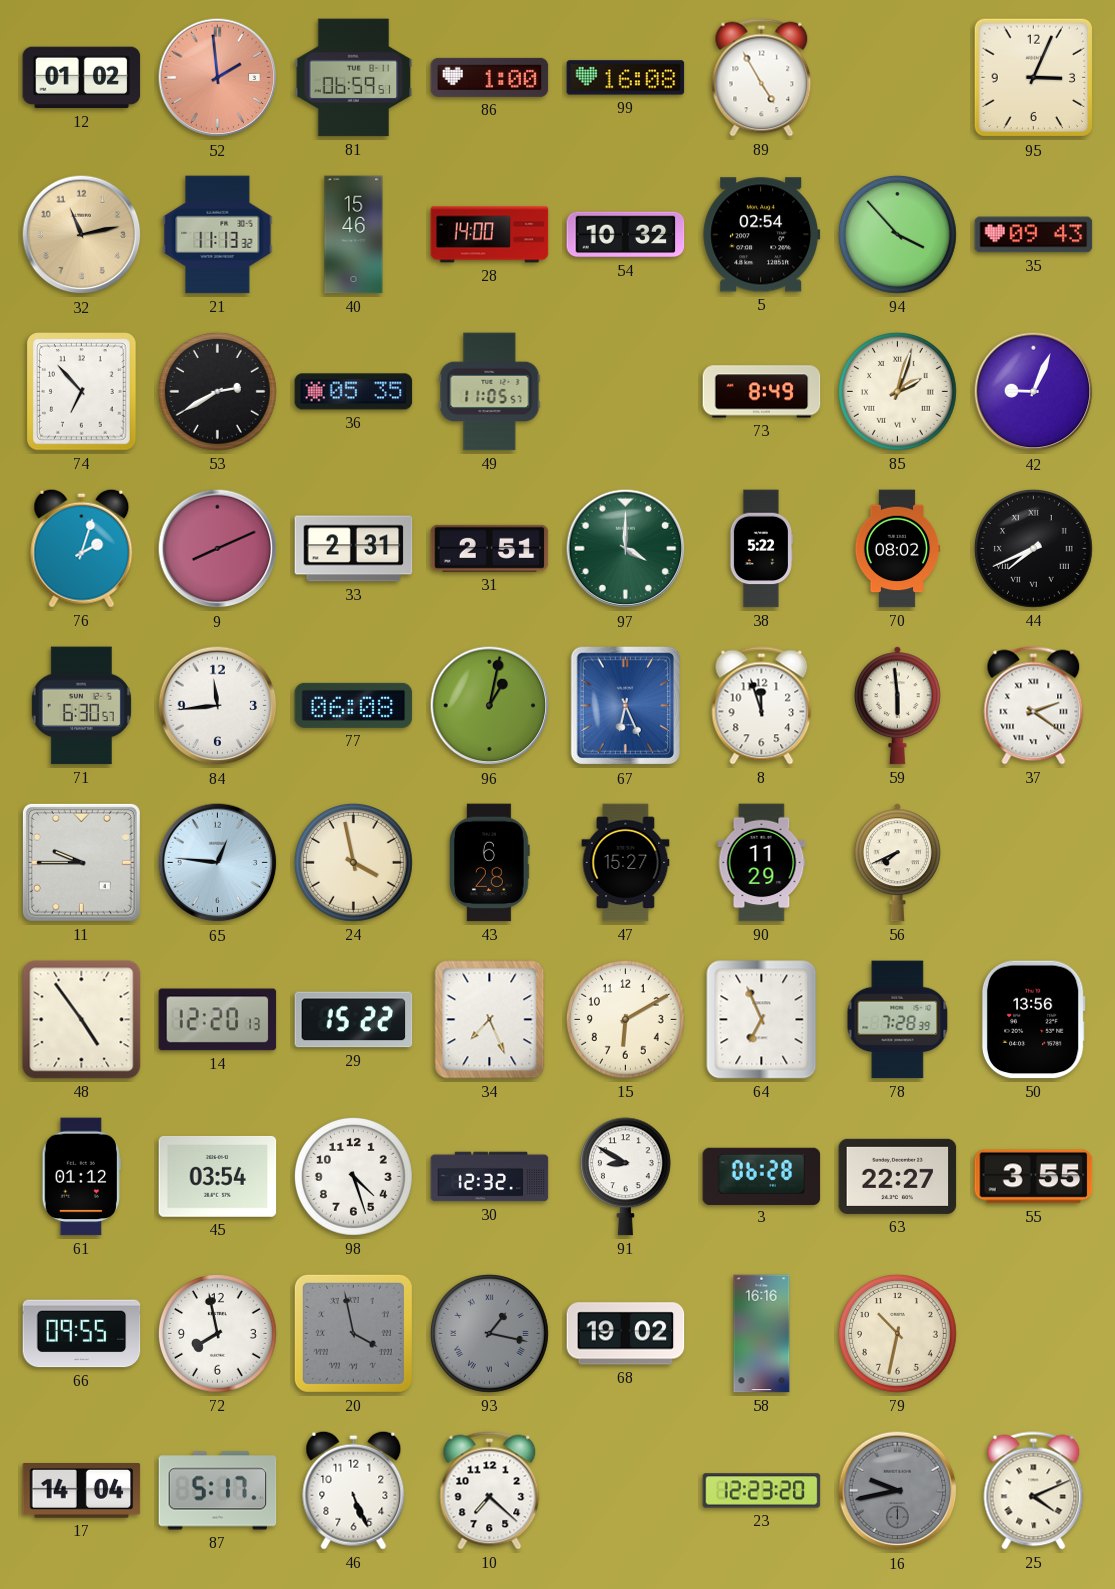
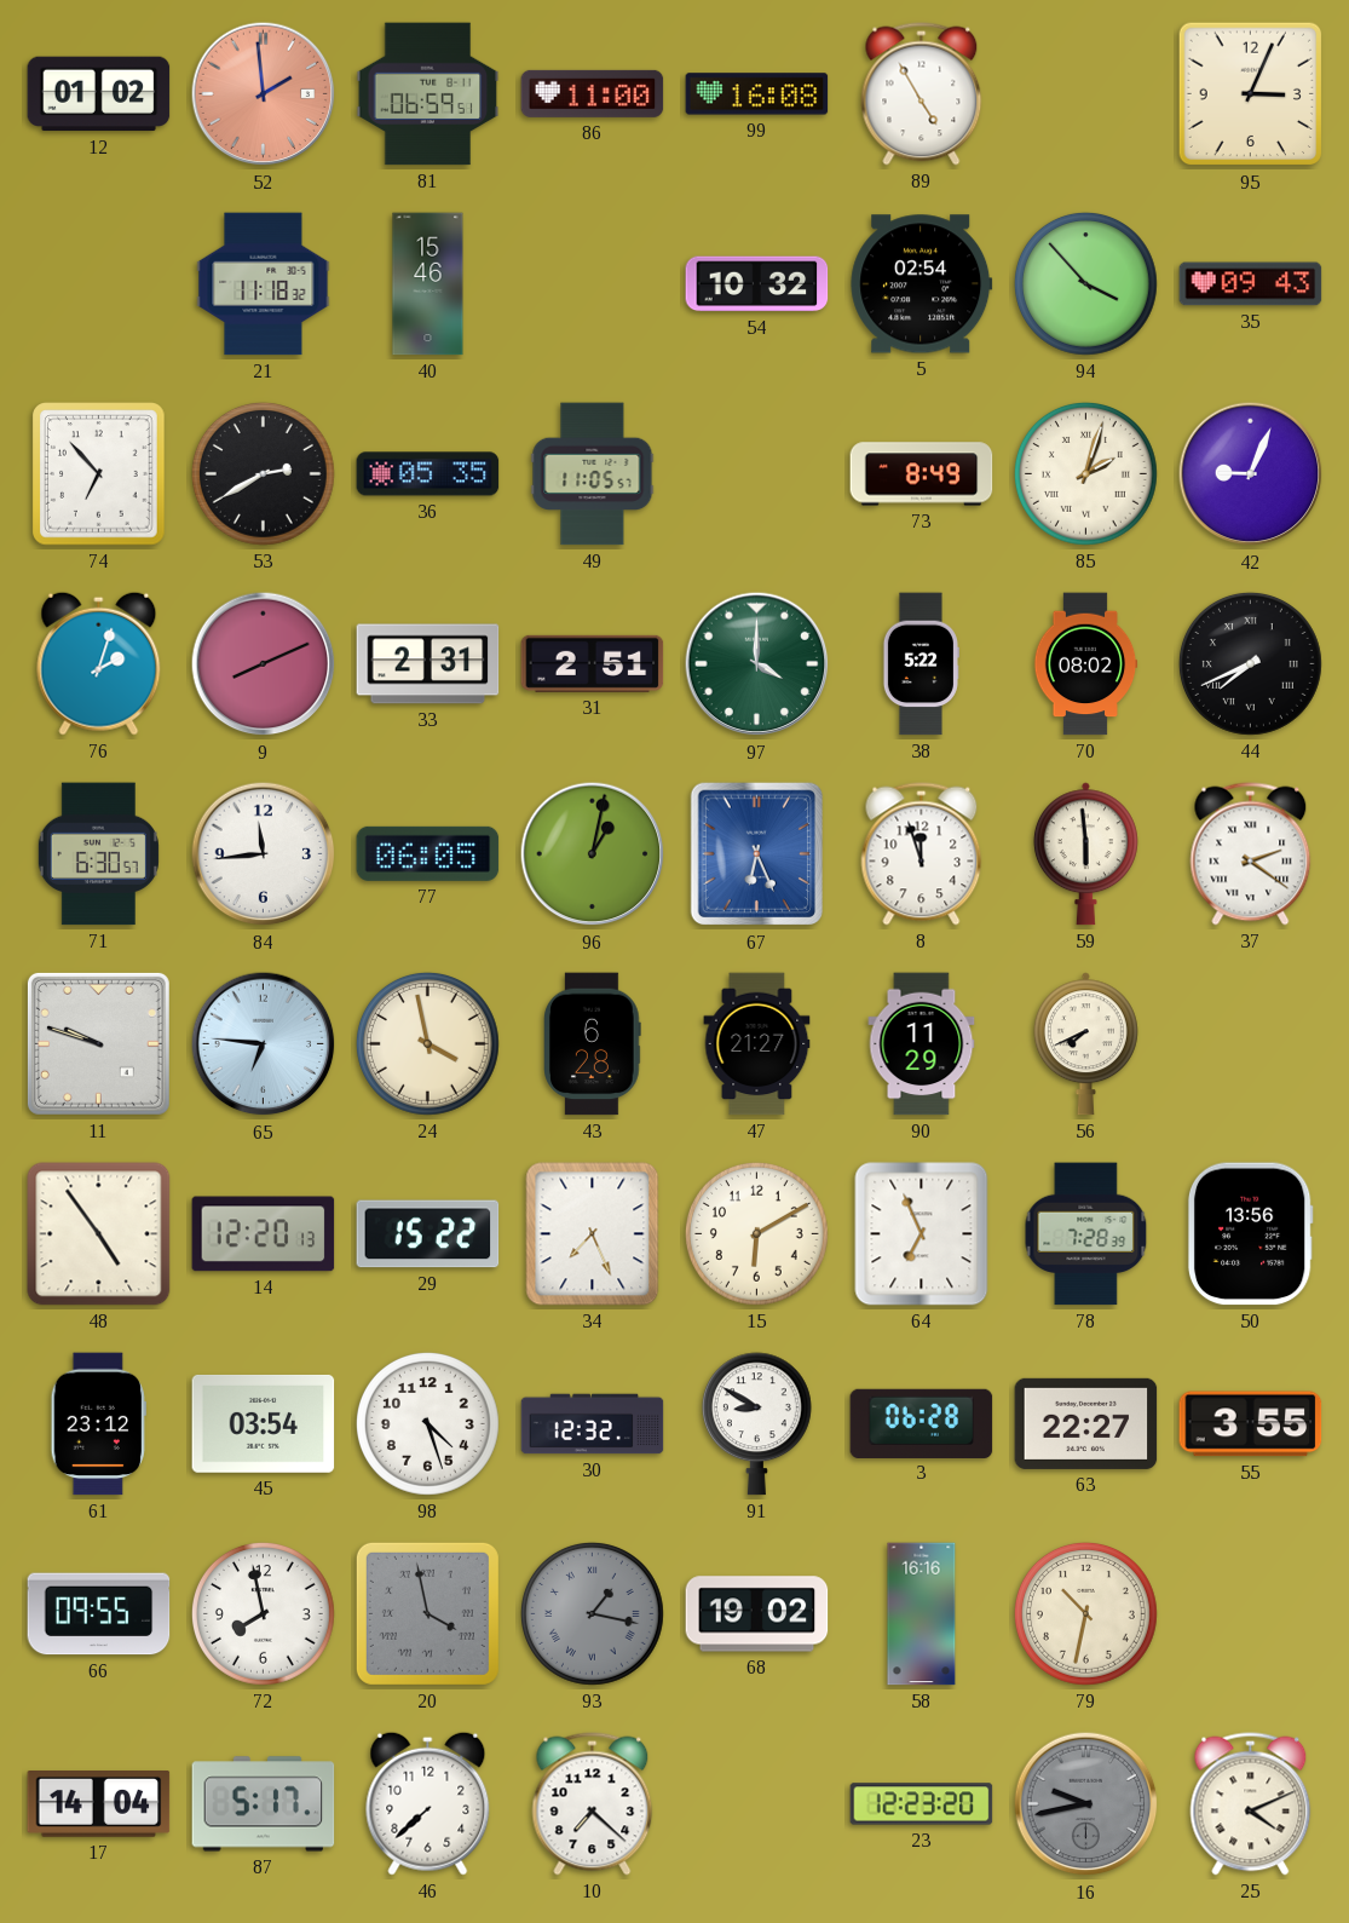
86: 1:00 -> 11:00 (593, 93)
32: 11:13 -> none (82, 235)
21: 11:13 -> 11:18 (264, 284)
28: 14:00 -> none (490, 235)
77: 06:08 -> 06:05 (428, 853)
11: 9:45 -> 9:48 (98, 1043)
65: 12:46 -> 6:46 (264, 1044)
47: 15:27 -> 21:27 (757, 1044)
61: 01:12 -> 23:12 (98, 1424)
46: 5:26 -> 7:38 (428, 1803)
